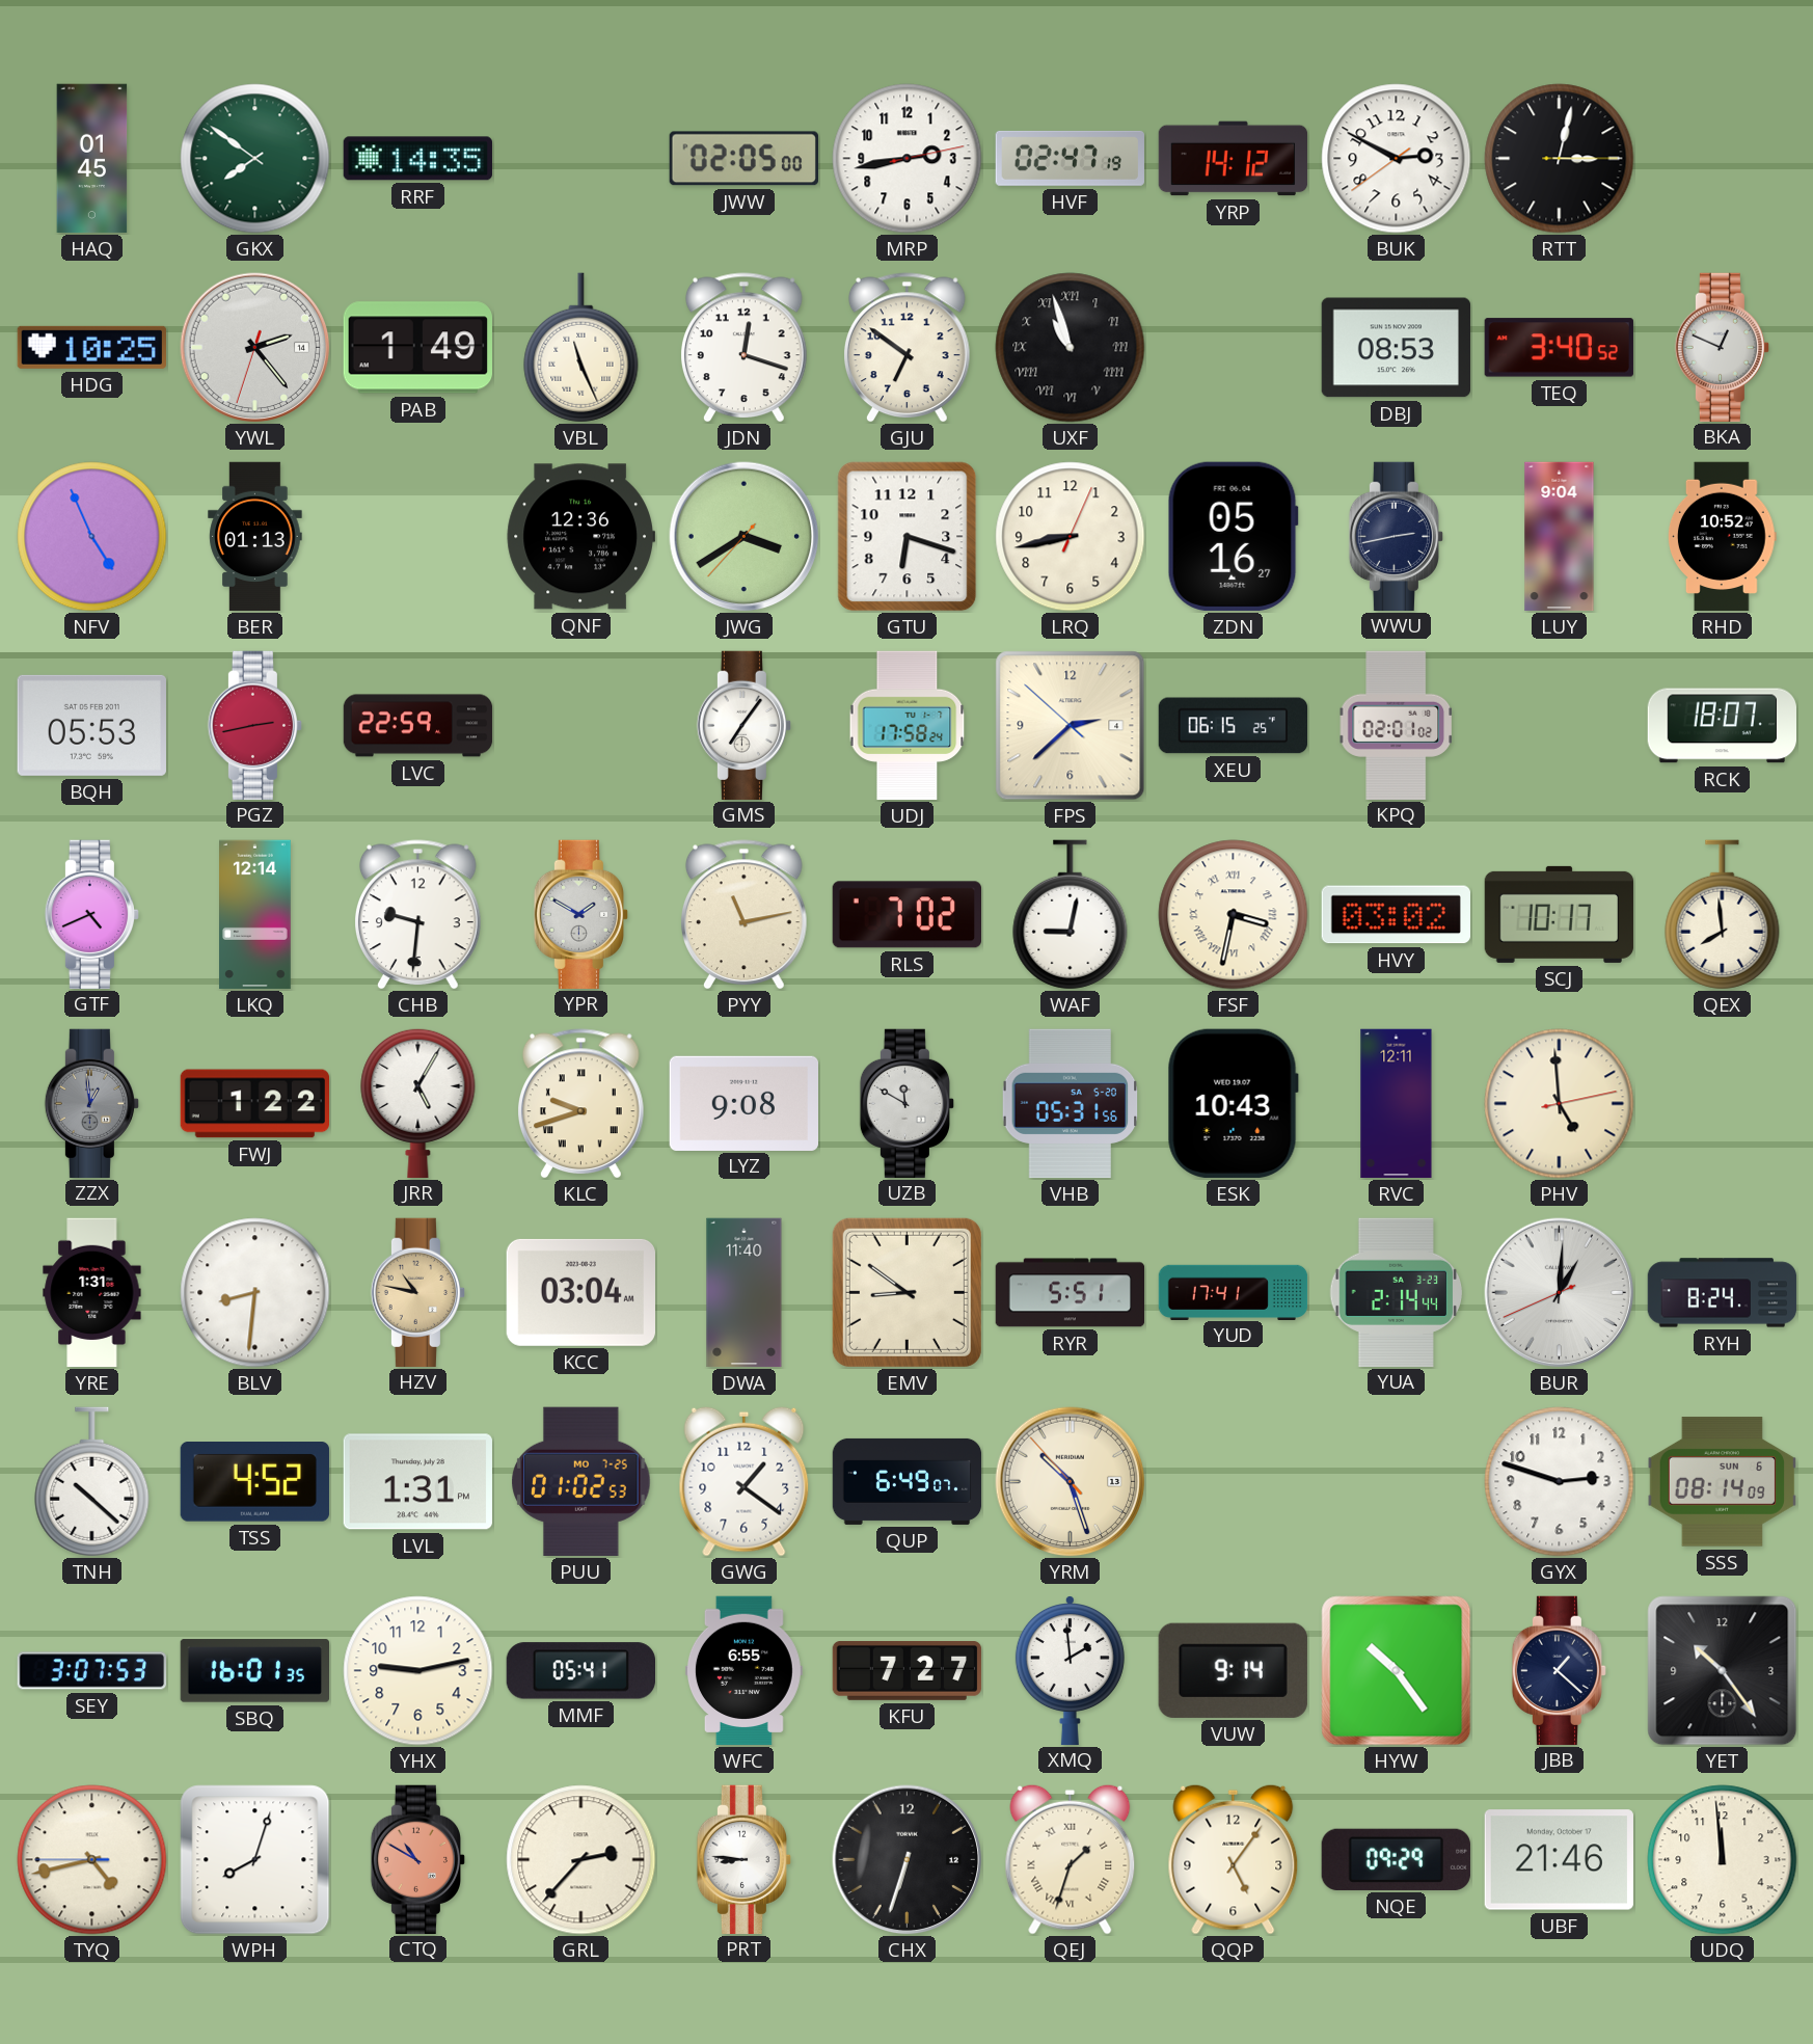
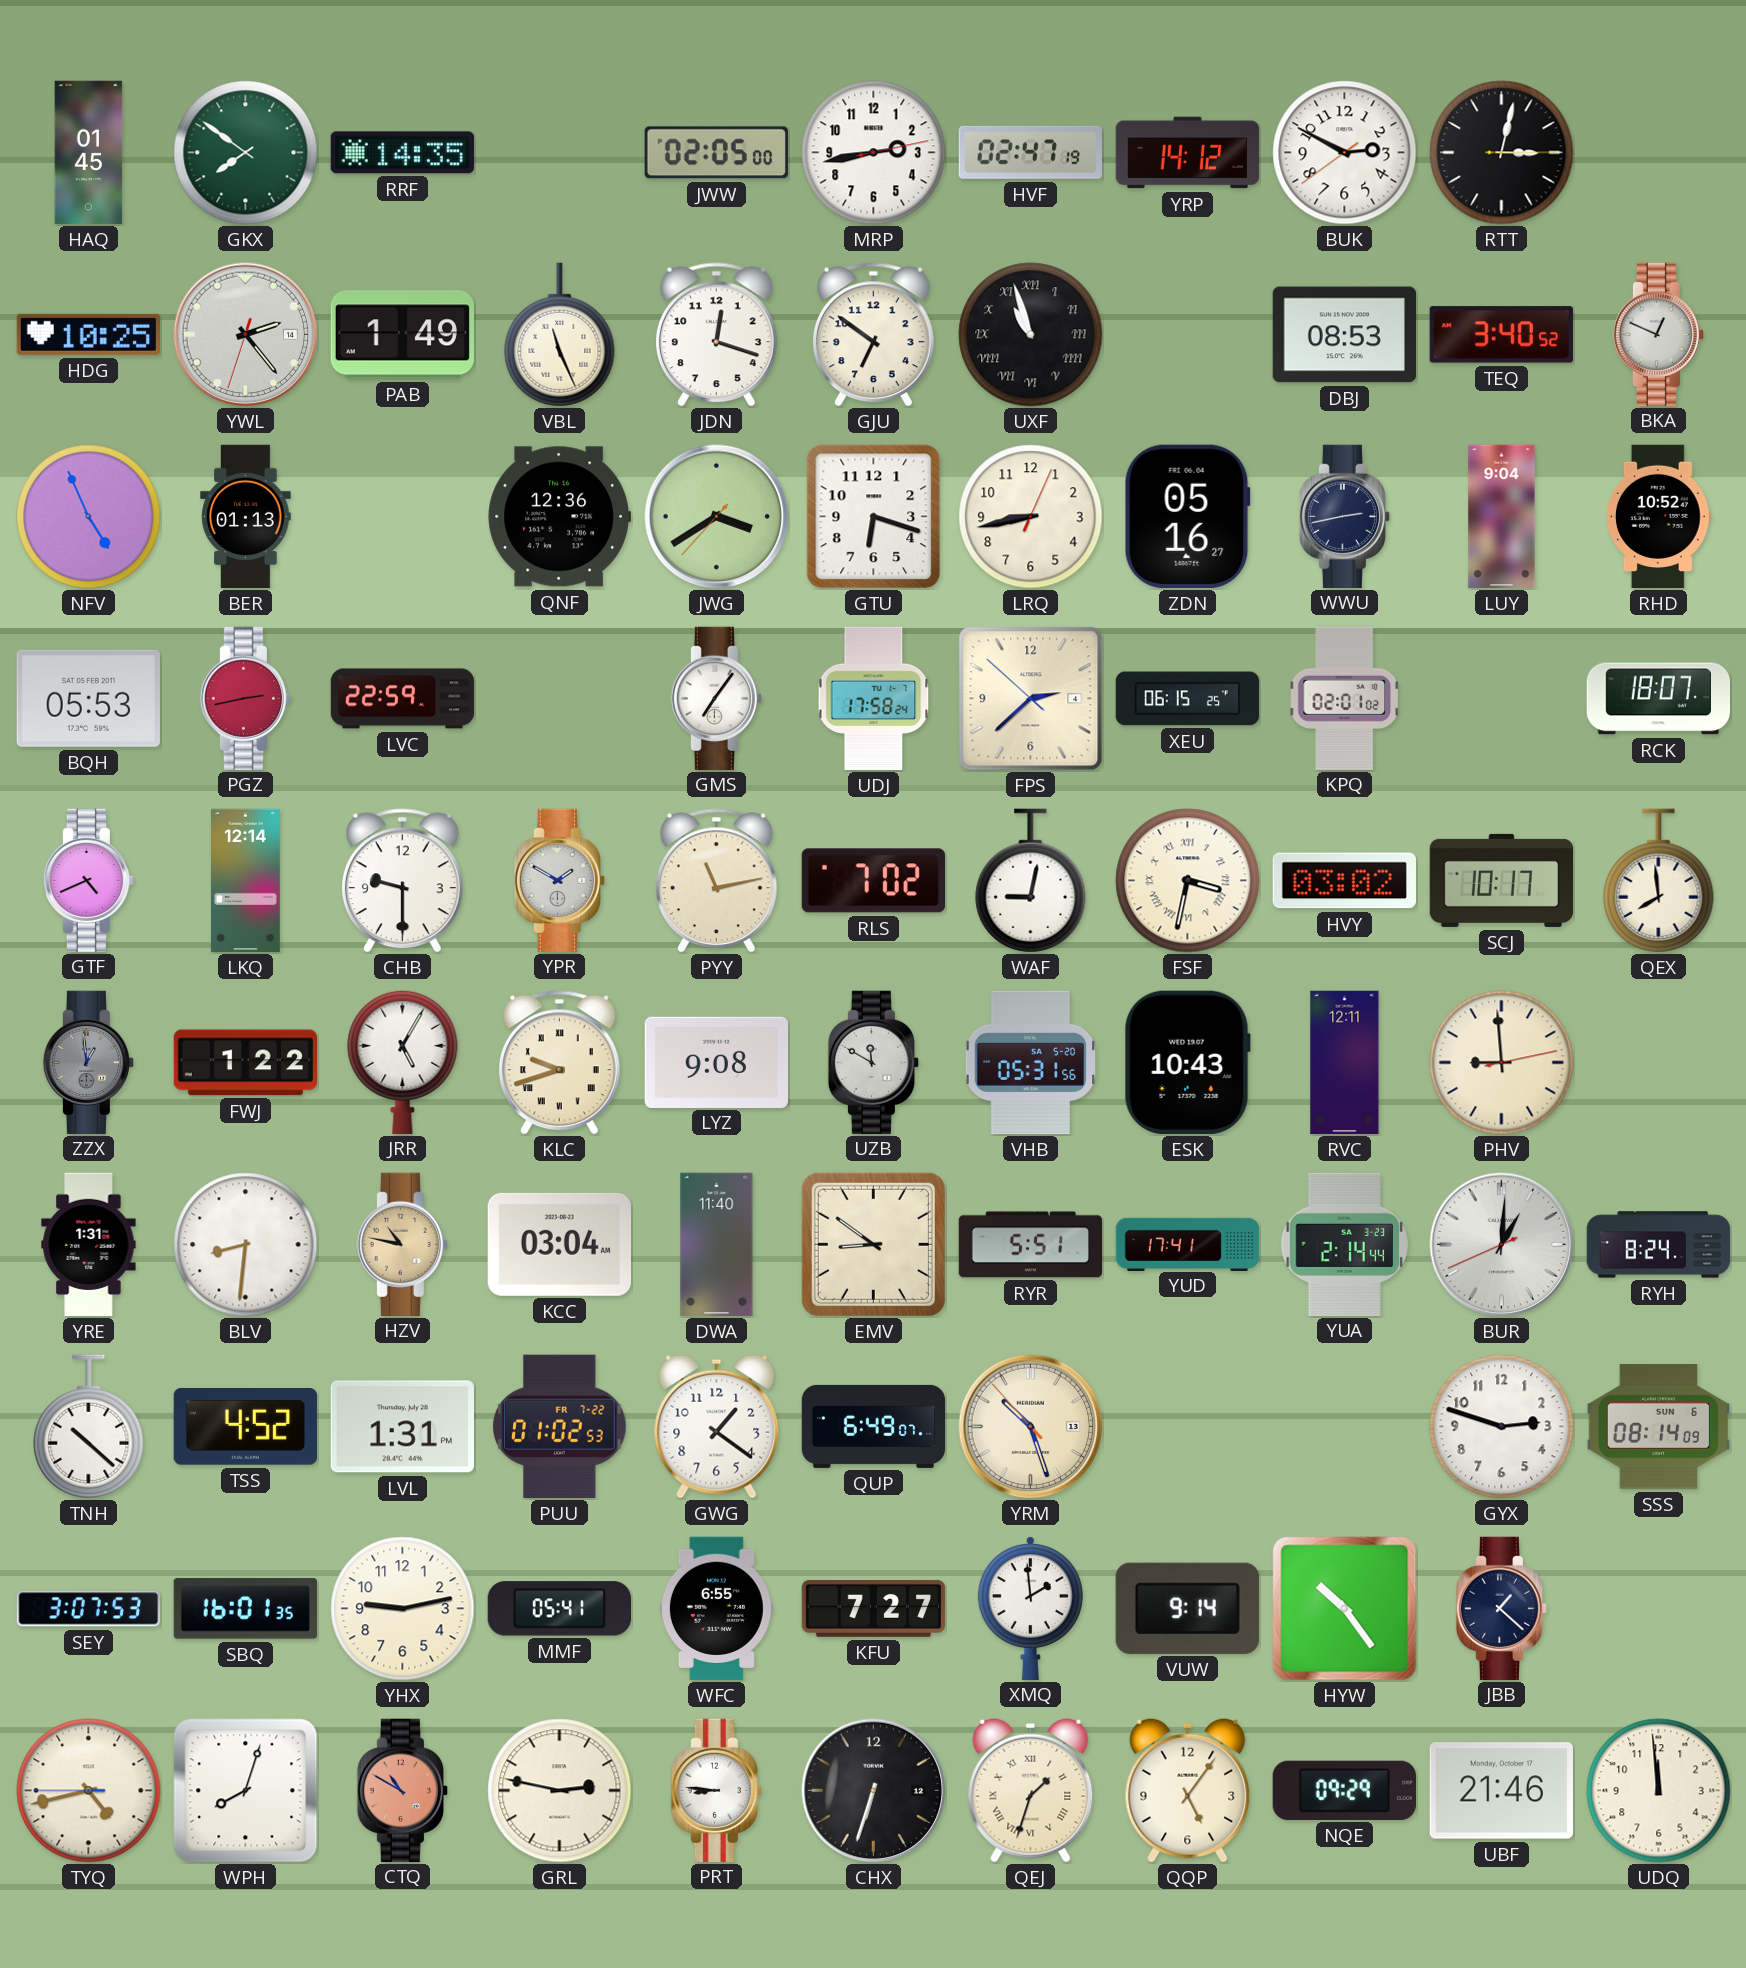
CHB: 9:31 -> 9:30 (403, 881)
PHV: 4:59 -> 8:59 (1502, 1063)
PUU date: MO 7-25 -> FR 7-22 (560, 1426)
YET: 10:24 -> none (1723, 1671)
GRL: 2:37 -> 2:47 (560, 1791)
